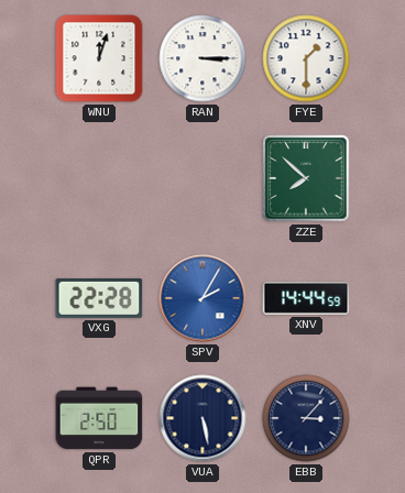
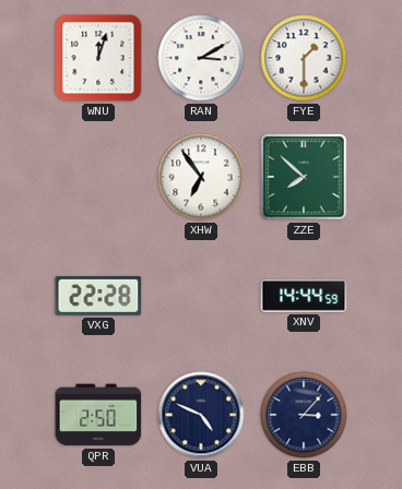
RAN: 3:15 -> 3:10 (201, 58)
XHW: none -> 6:54 (201, 177)
SPV: 2:05 -> none (202, 298)
VUA: 5:28 -> 4:49 (201, 415)
